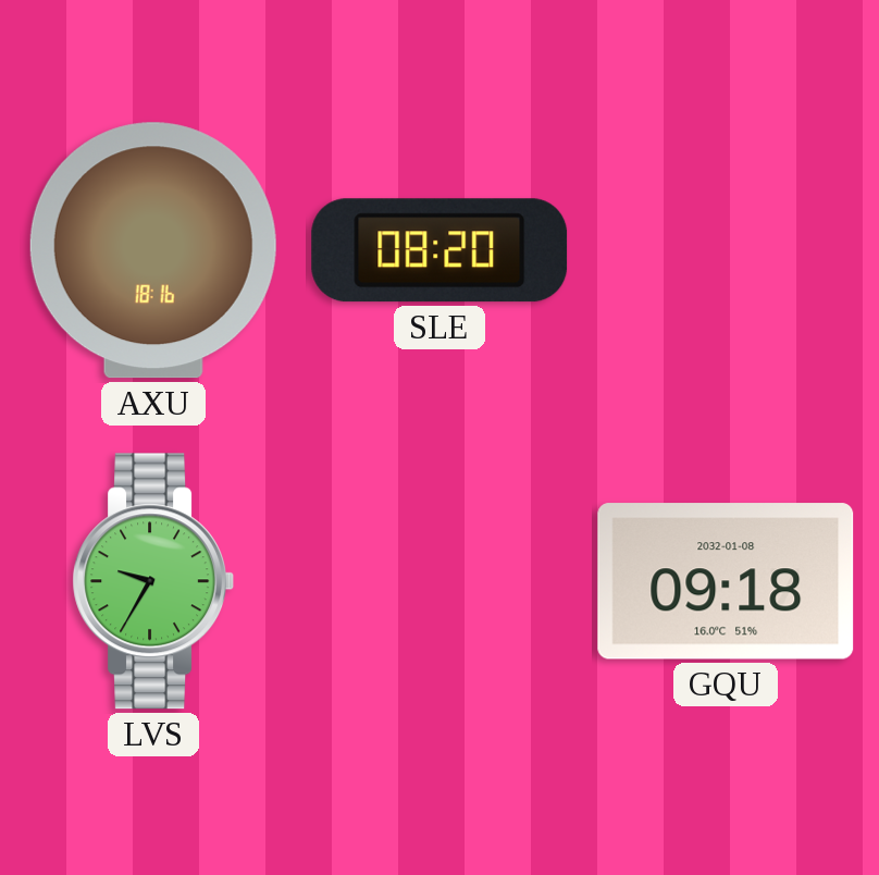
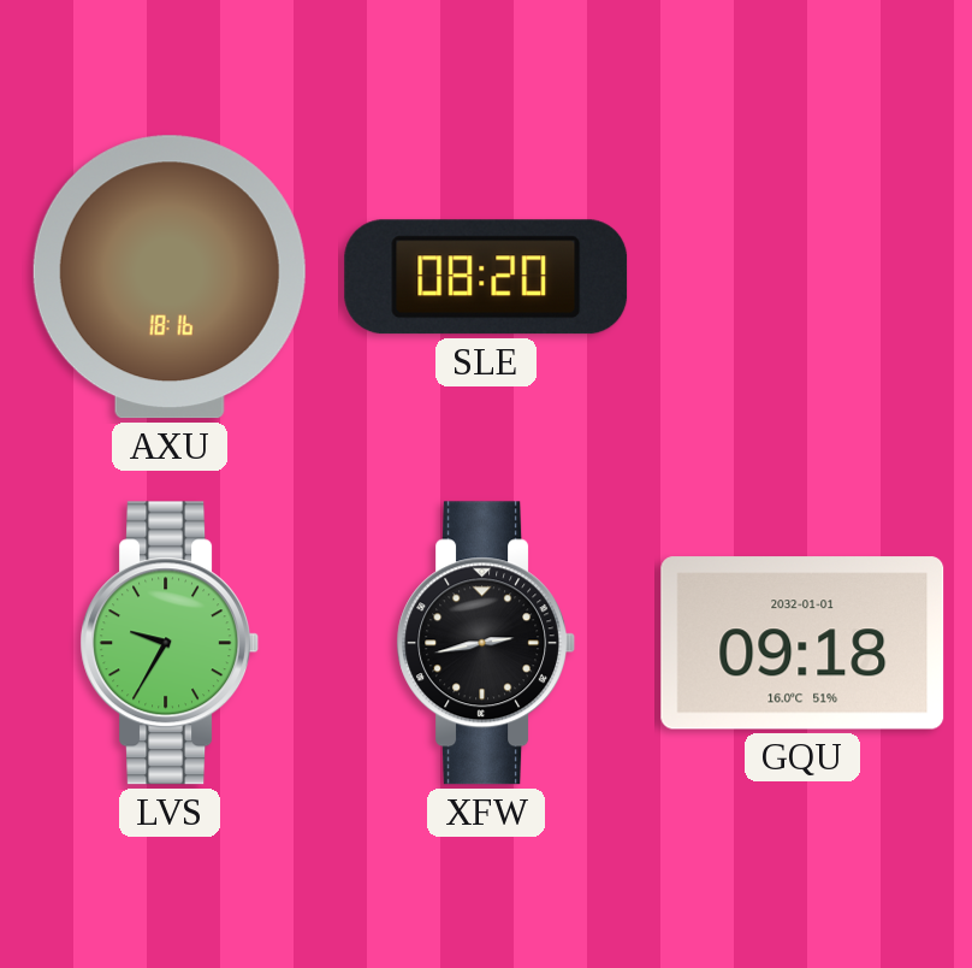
XFW: none -> 2:43 (485, 643)
GQU date: 2032-01-08 -> 2032-01-01 (802, 643)
